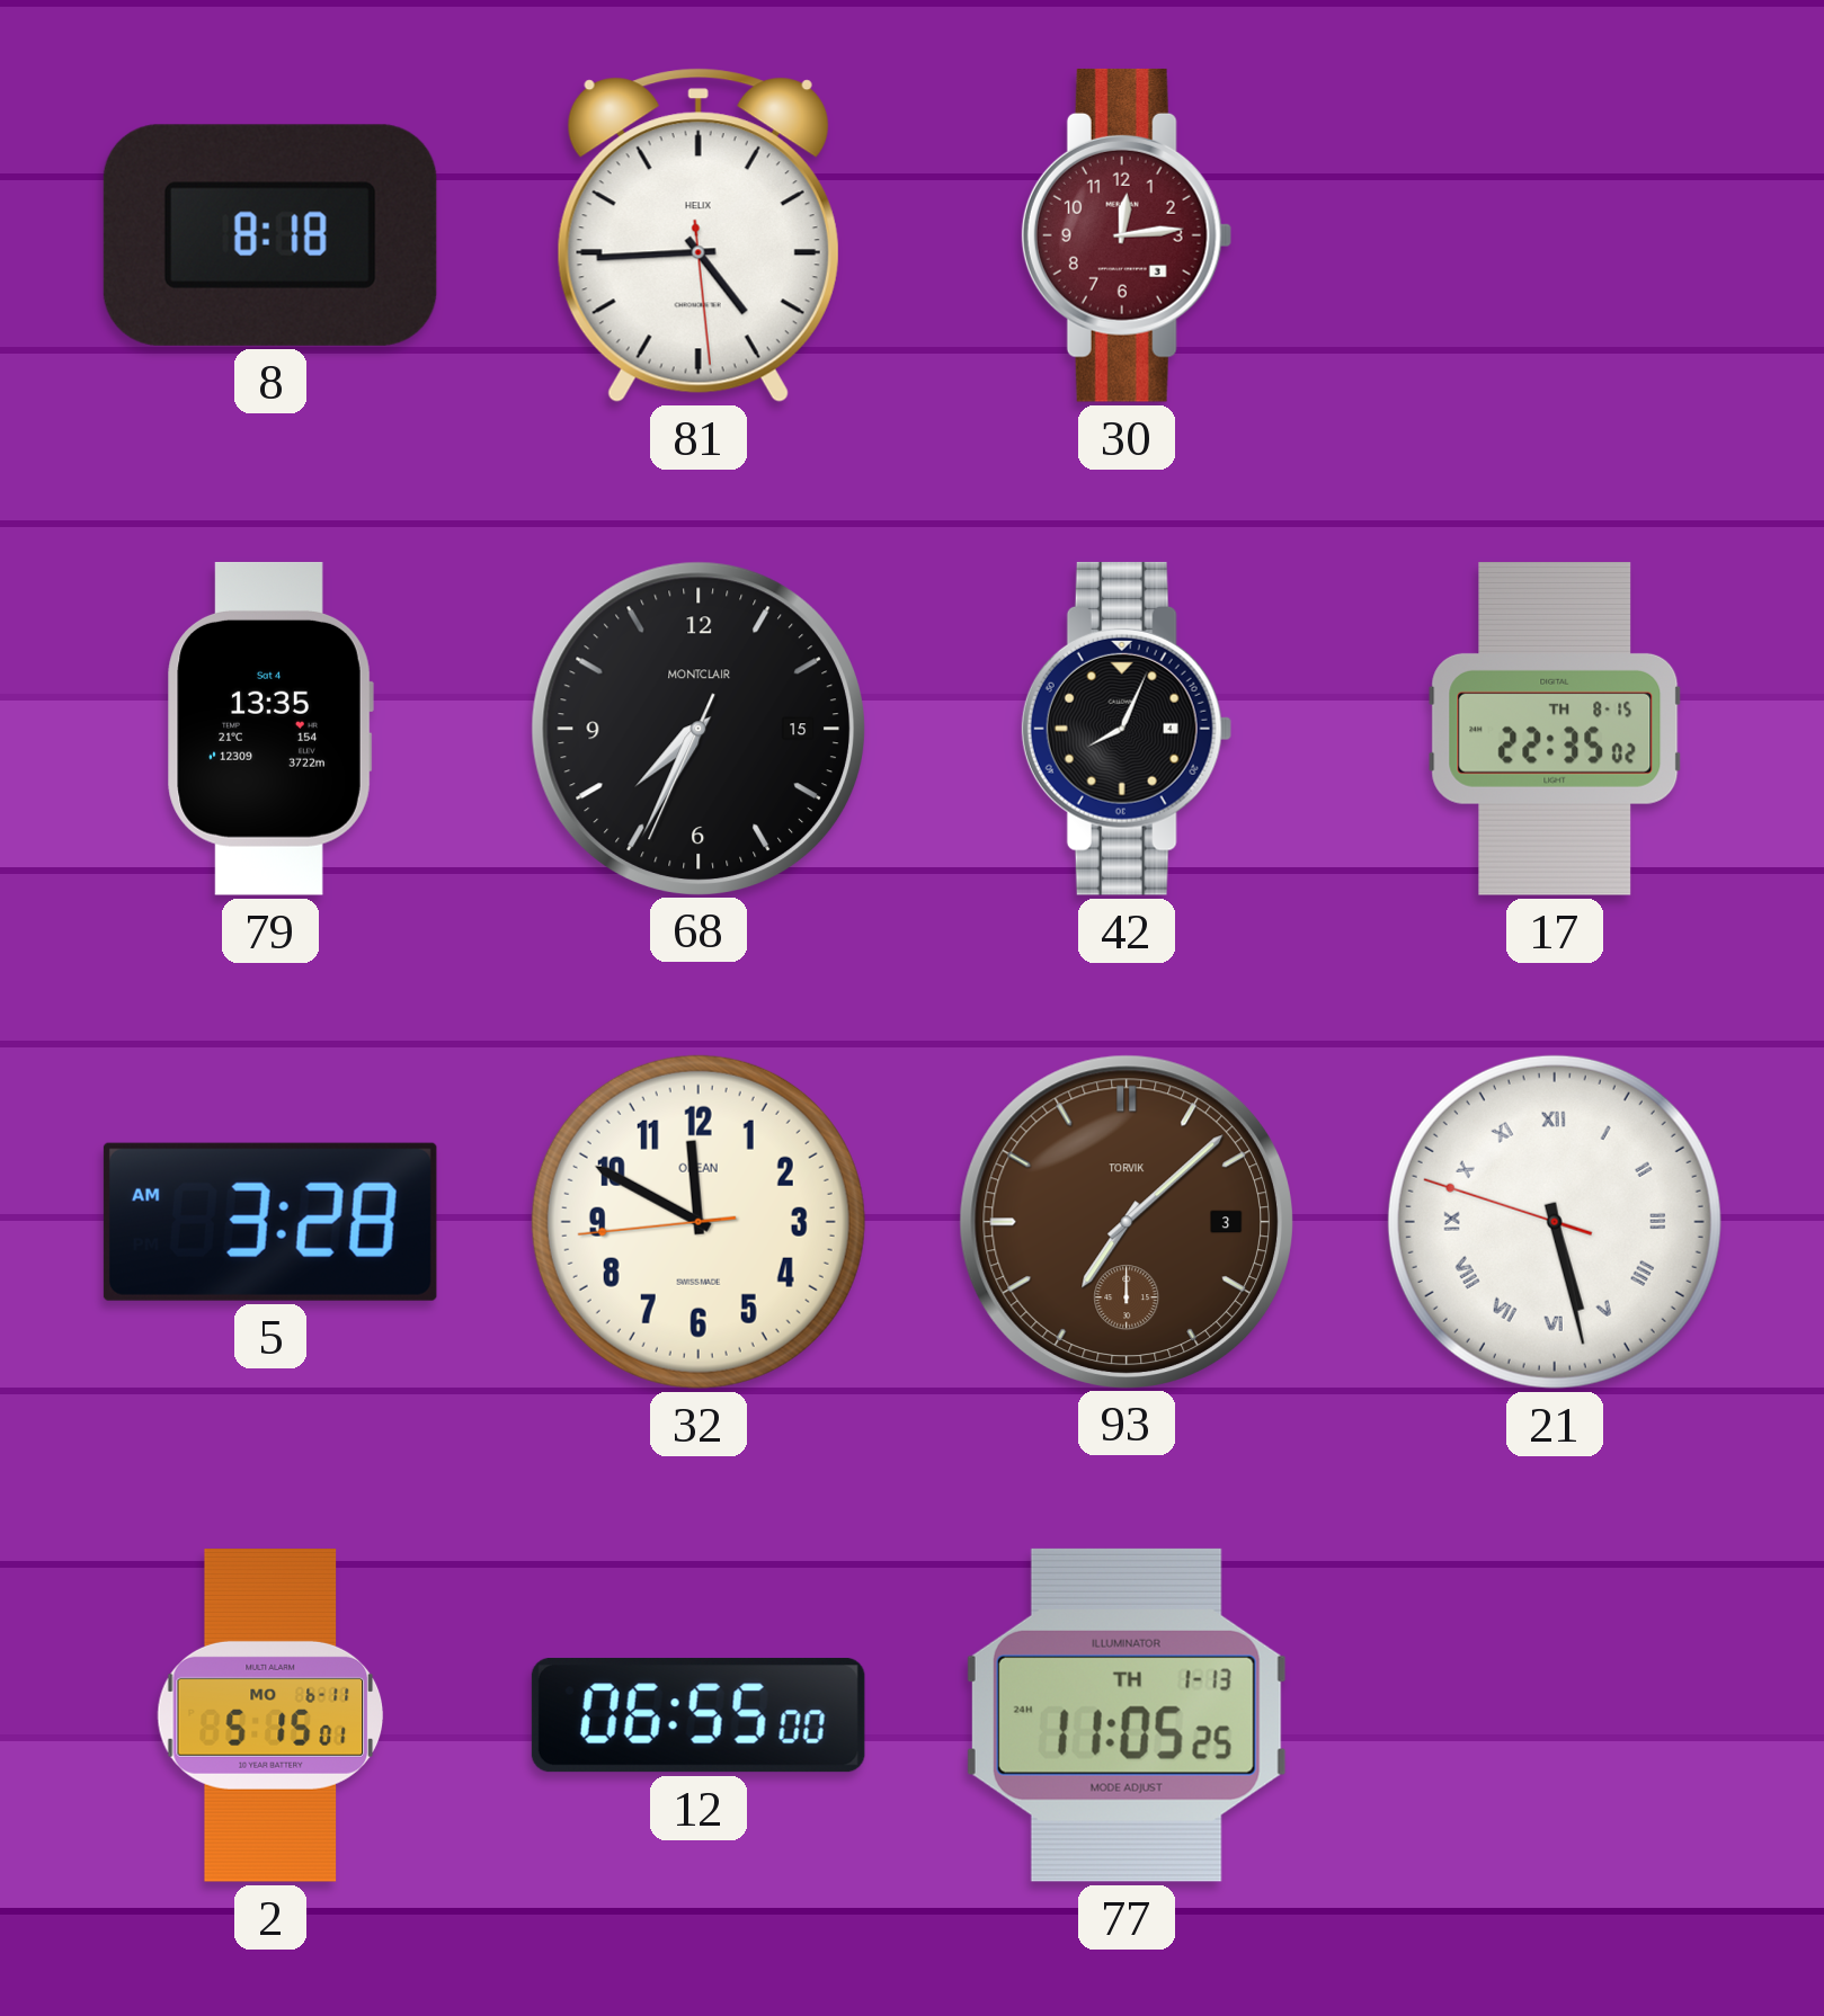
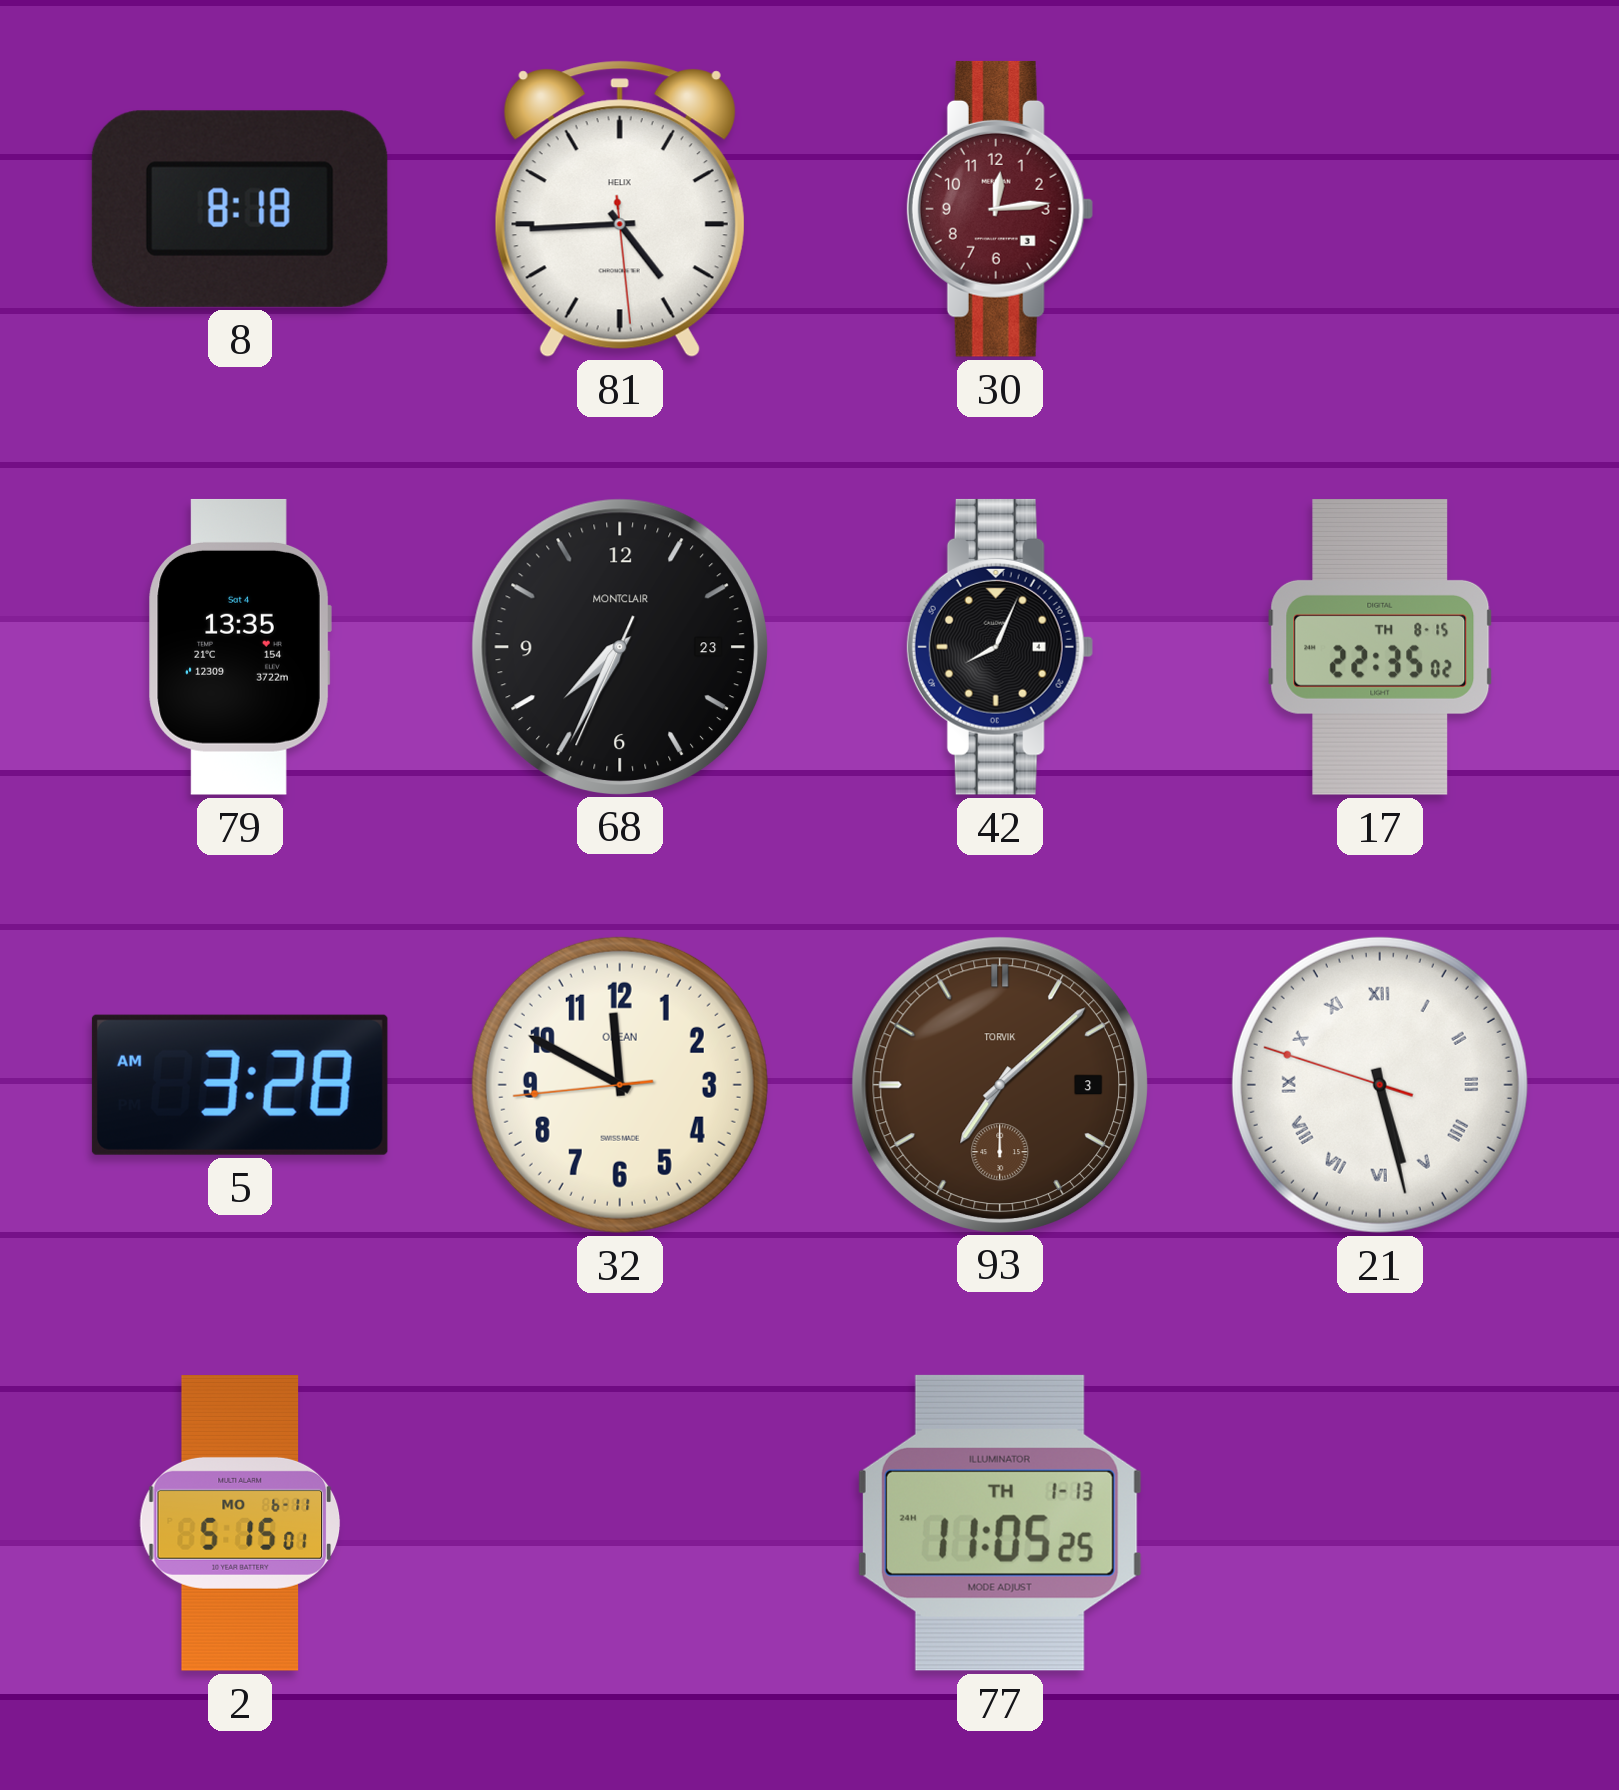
68 date: 15 -> 23 (619, 646)
12: 06:55 -> none (699, 1715)
